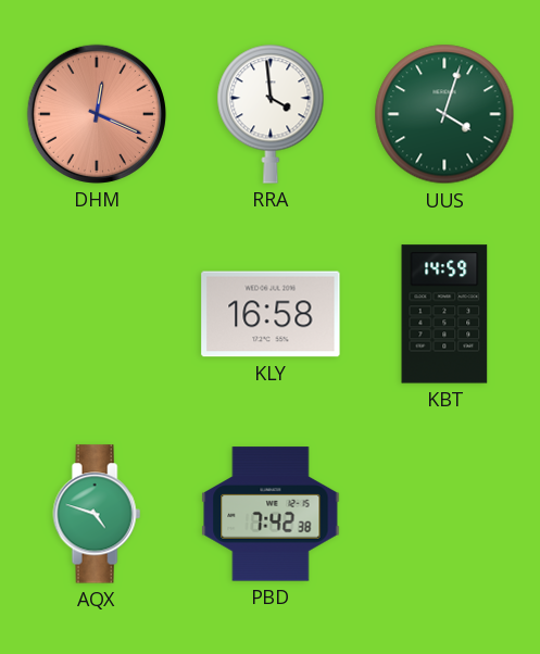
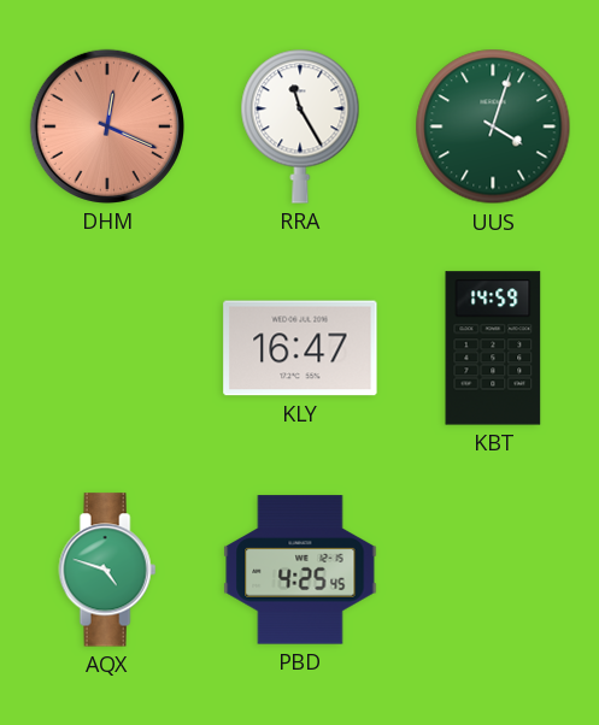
RRA: 3:59 -> 11:25 (300, 126)
KLY: 16:58 -> 16:47 (300, 348)
PBD: 7:42 -> 4:25 (300, 570)
